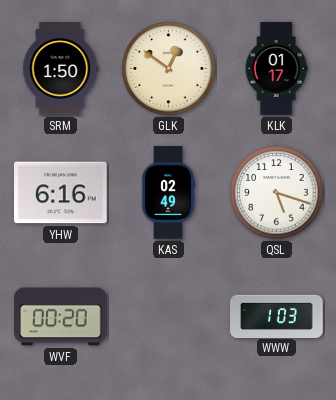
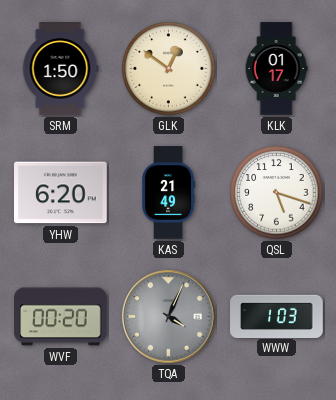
YHW: 6:16 -> 6:20 (61, 193)
KAS: 02:49 -> 21:49 (168, 193)
TQA: none -> 4:04 (169, 317)
